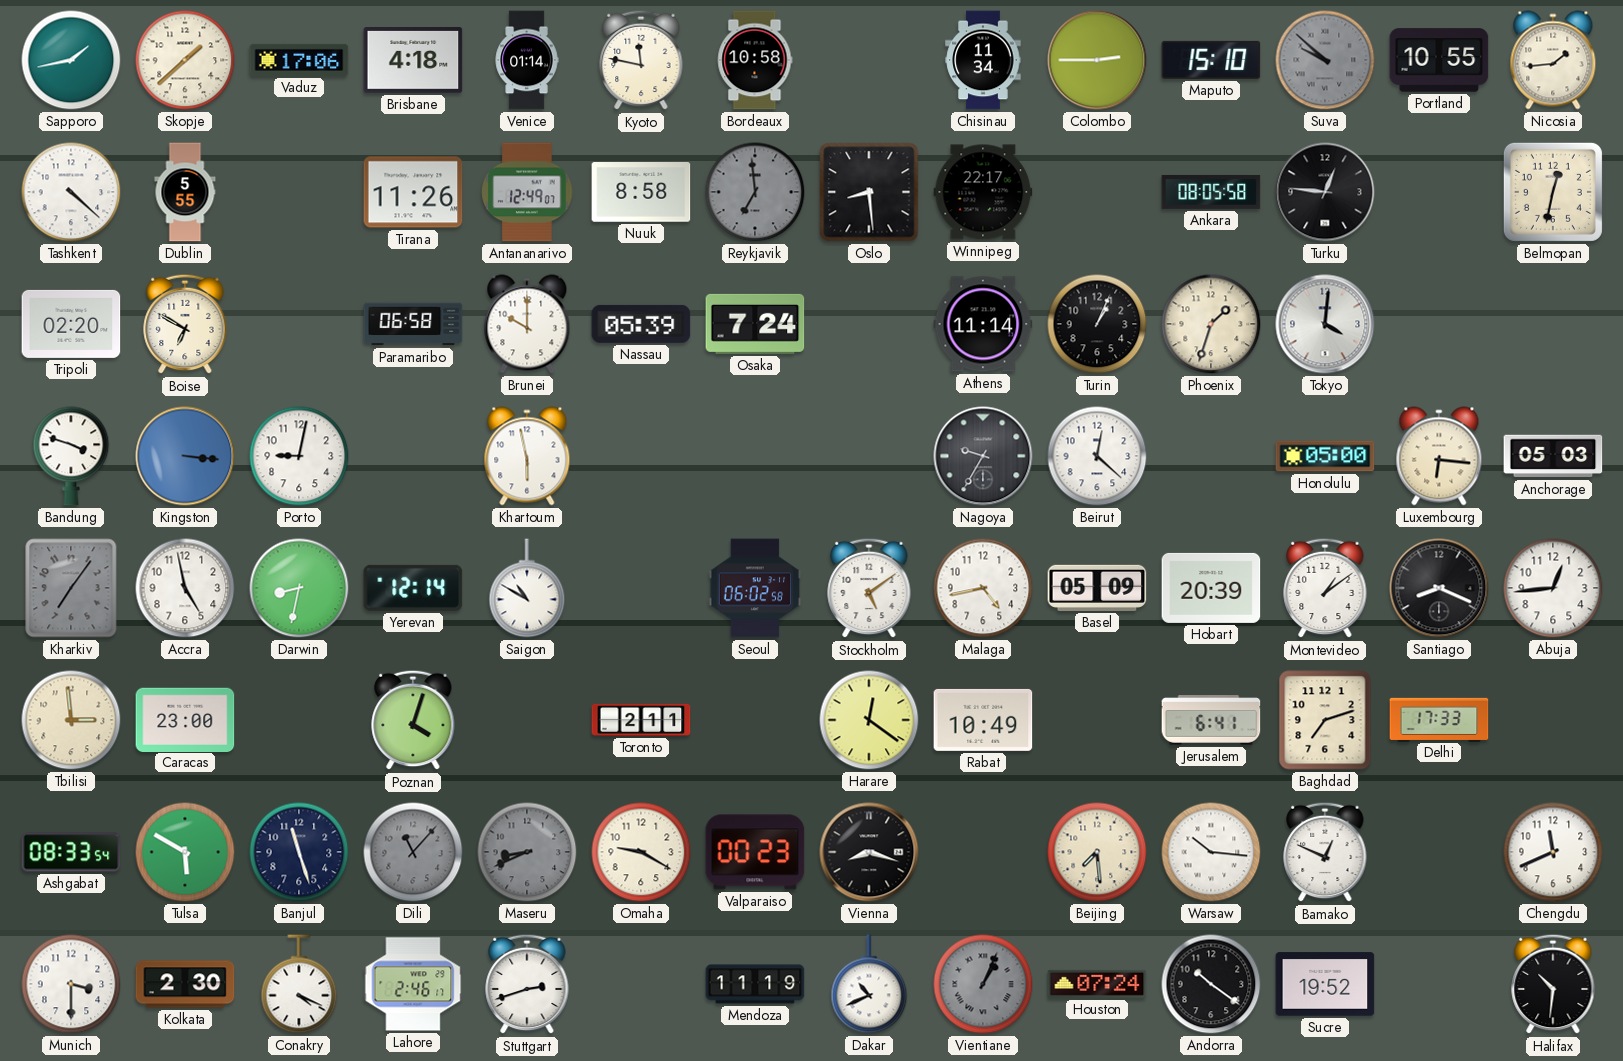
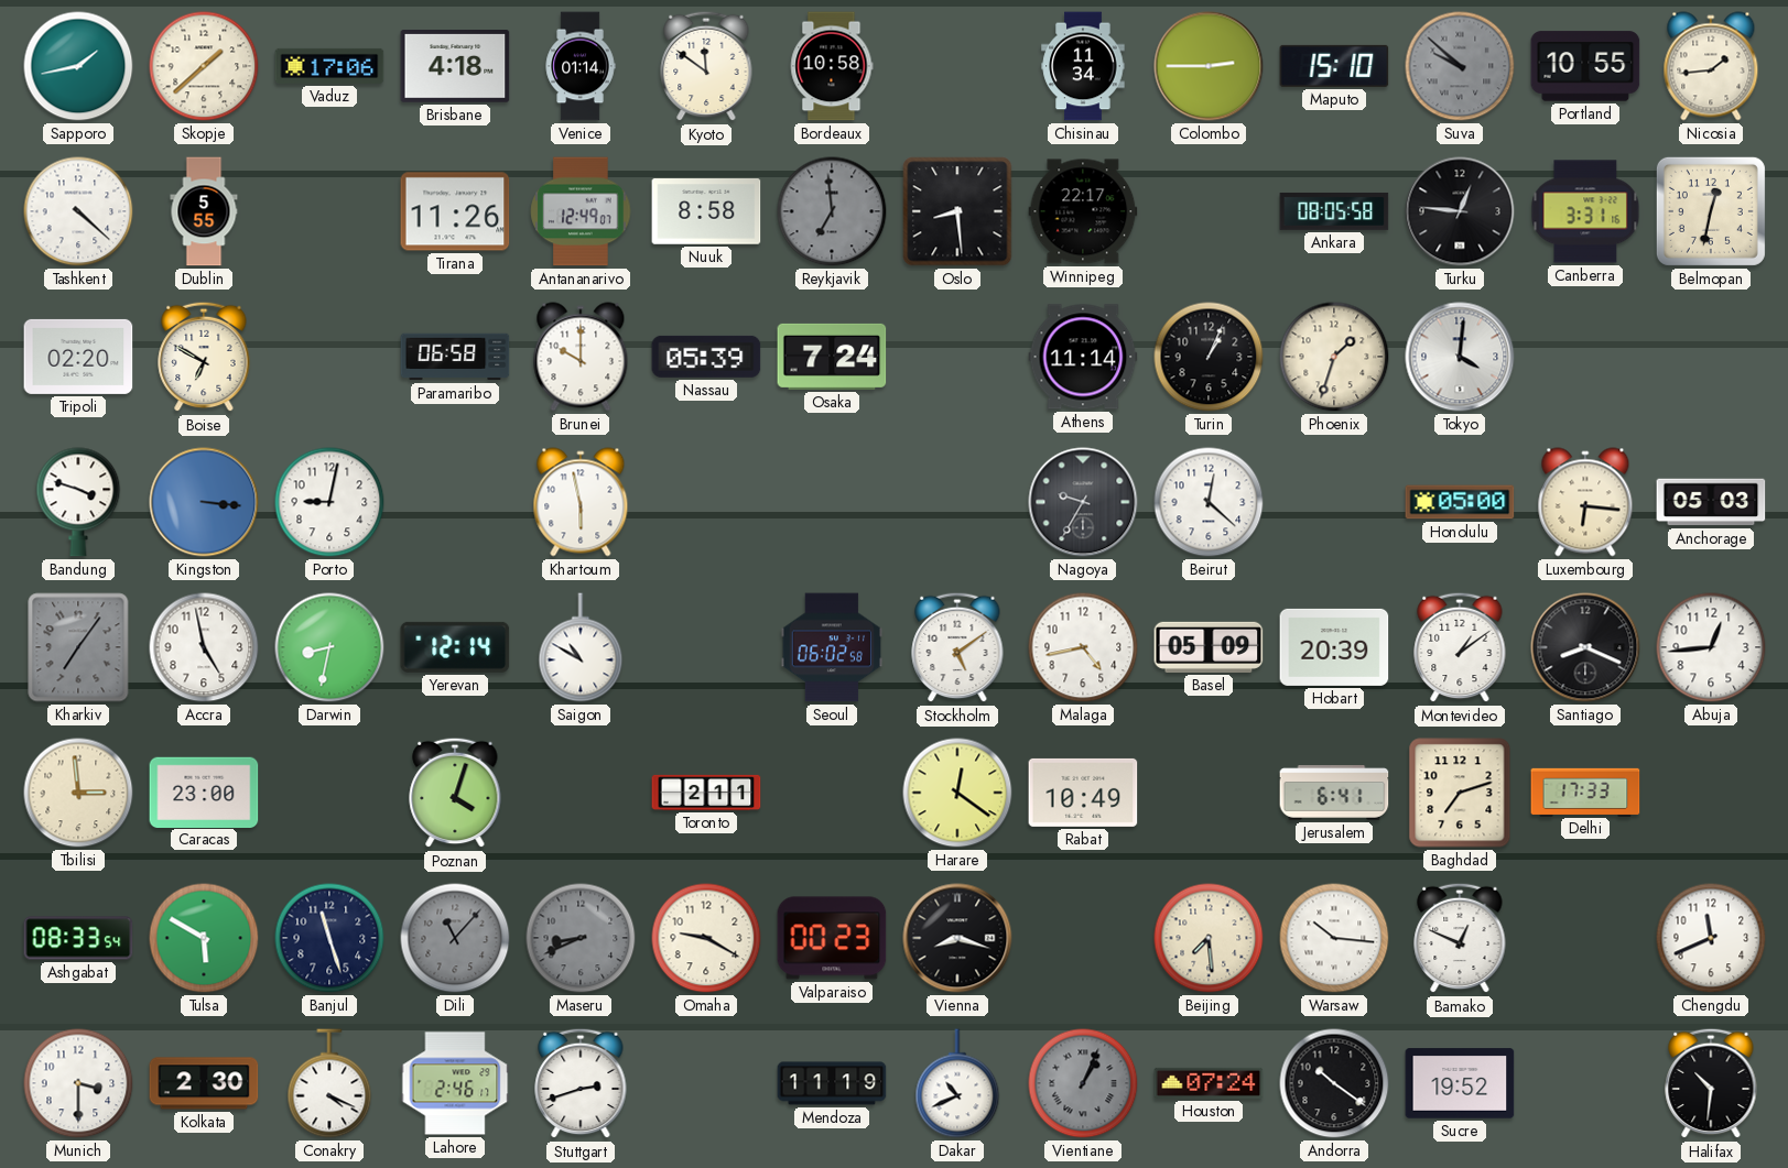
Kyoto: 11:47 -> 11:51 (706, 66)
Canberra: none -> 3:31 (1585, 211)
